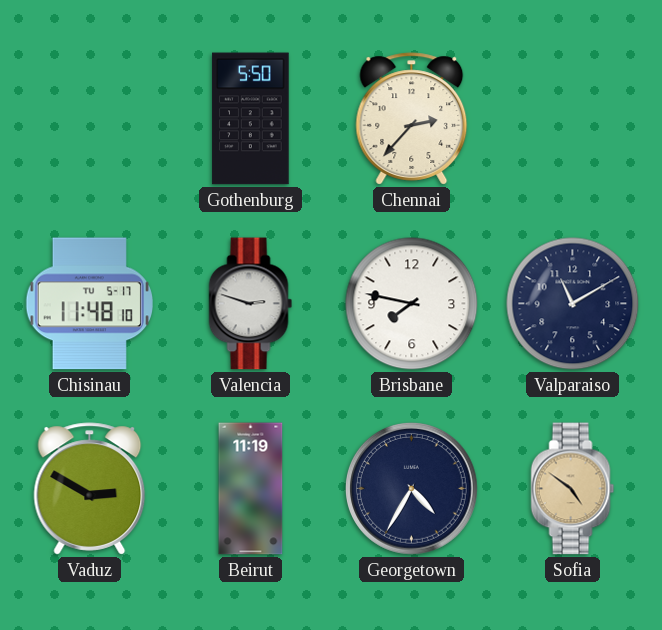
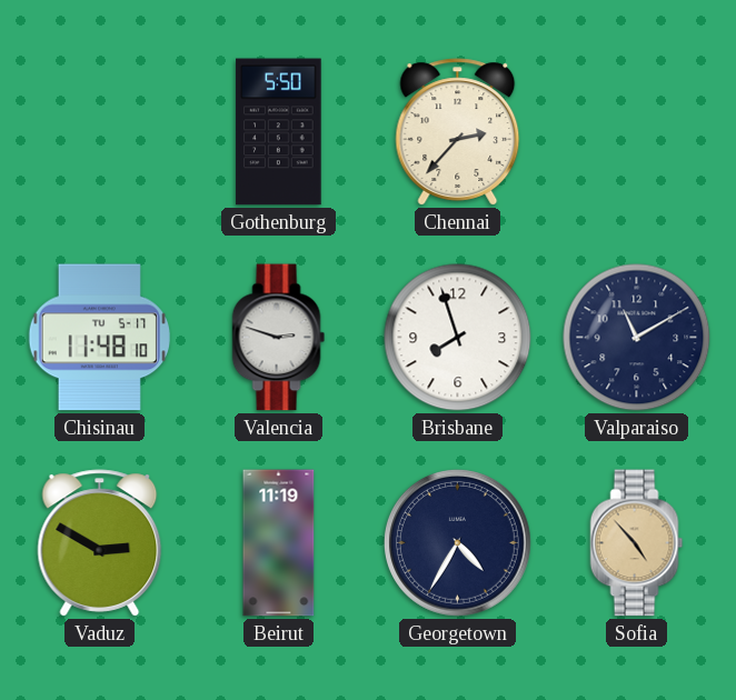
Brisbane: 7:47 -> 7:57 (458, 338)
Sofia: 4:51 -> 4:53 (637, 543)
